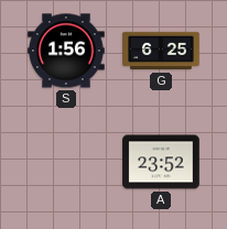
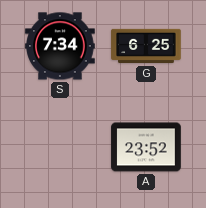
S: 1:56 -> 7:34 (60, 46)
